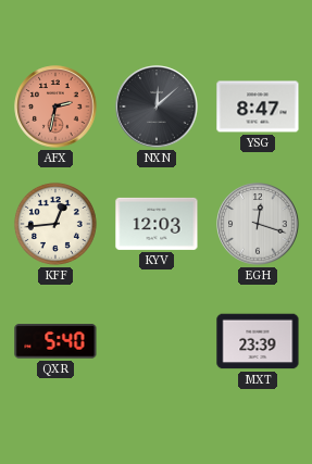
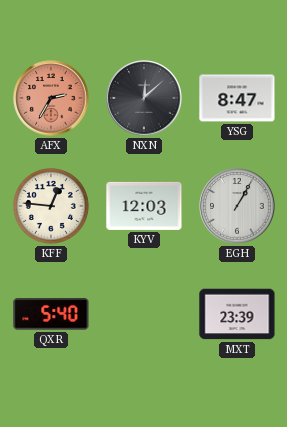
AFX: 2:32 -> 2:35 (51, 98)
KFF: 12:44 -> 12:46 (51, 206)
EGH: 12:18 -> 1:05 (237, 206)
